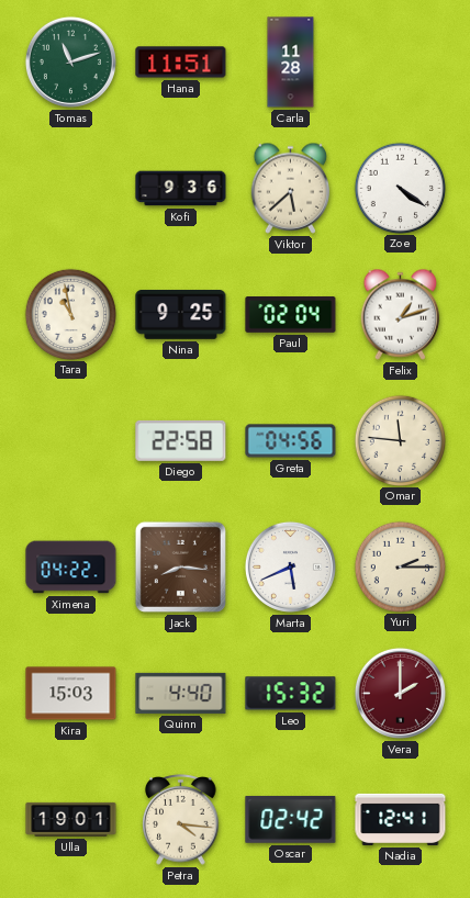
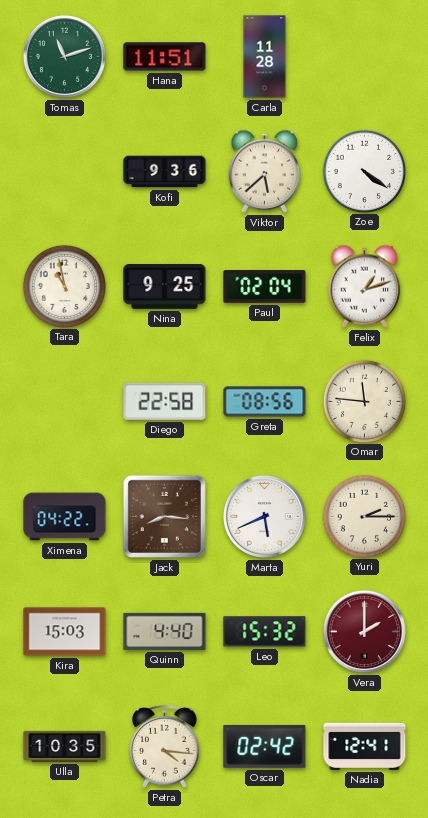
Greta: 04:56 -> 08:56 (265, 402)
Ulla: 19:01 -> 10:35 (65, 746)
